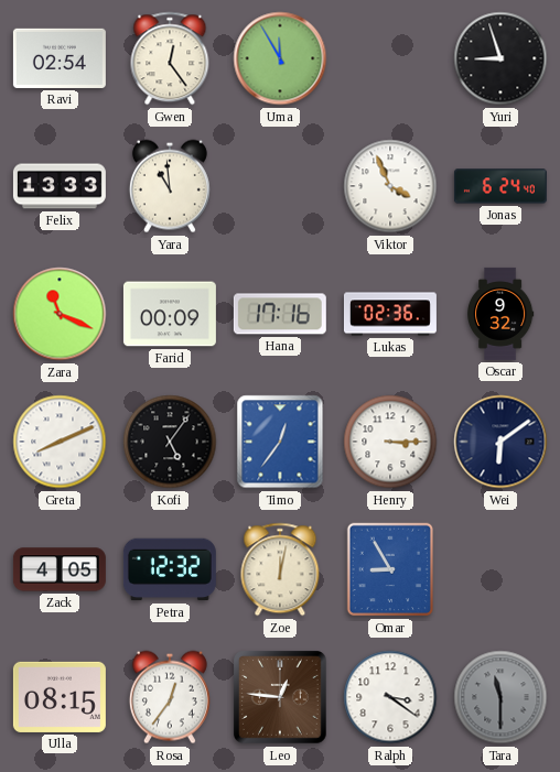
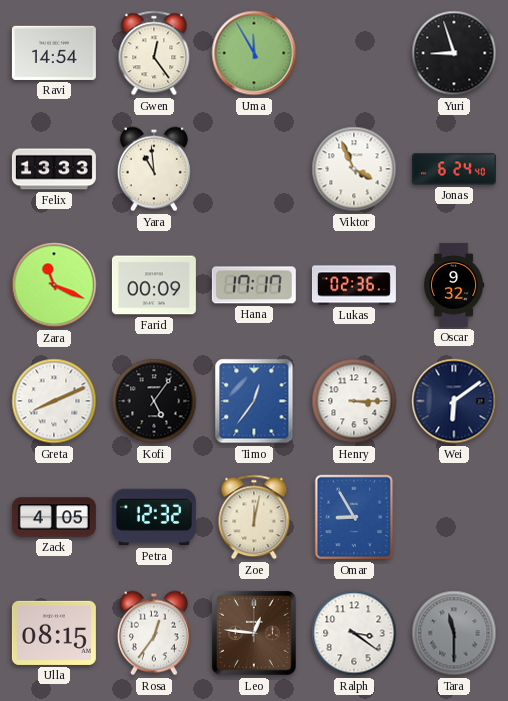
Ravi: 02:54 -> 14:54 (54, 53)
Hana: 17:16 -> 17:17 (254, 285)
